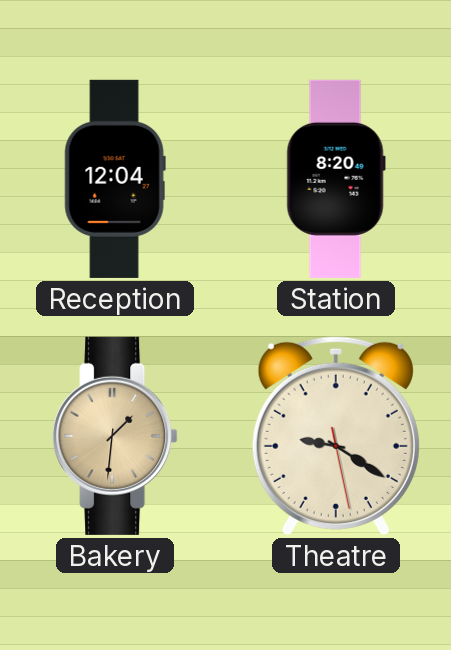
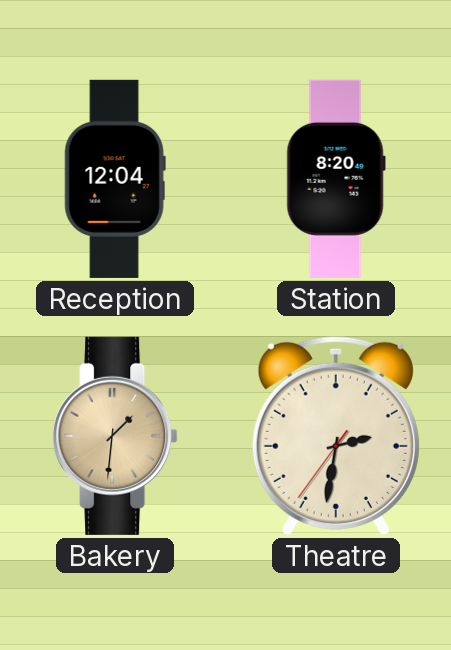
Theatre: 9:20 -> 2:31 (336, 435)
